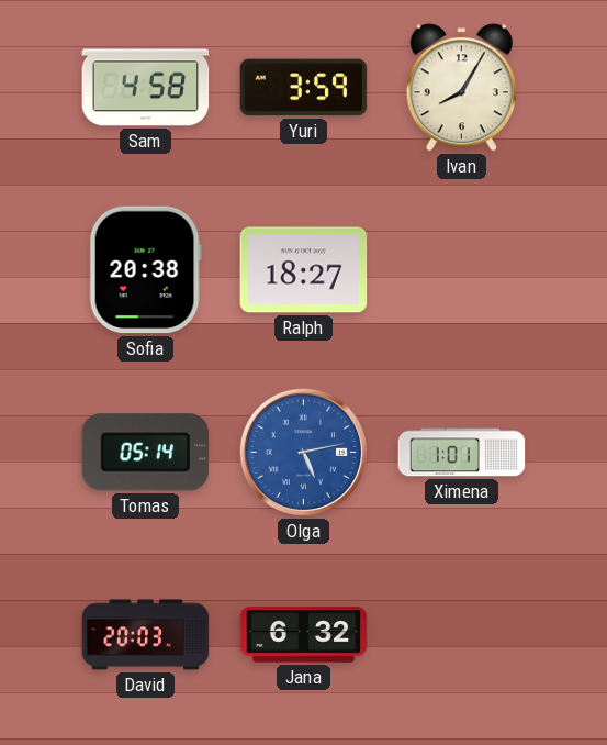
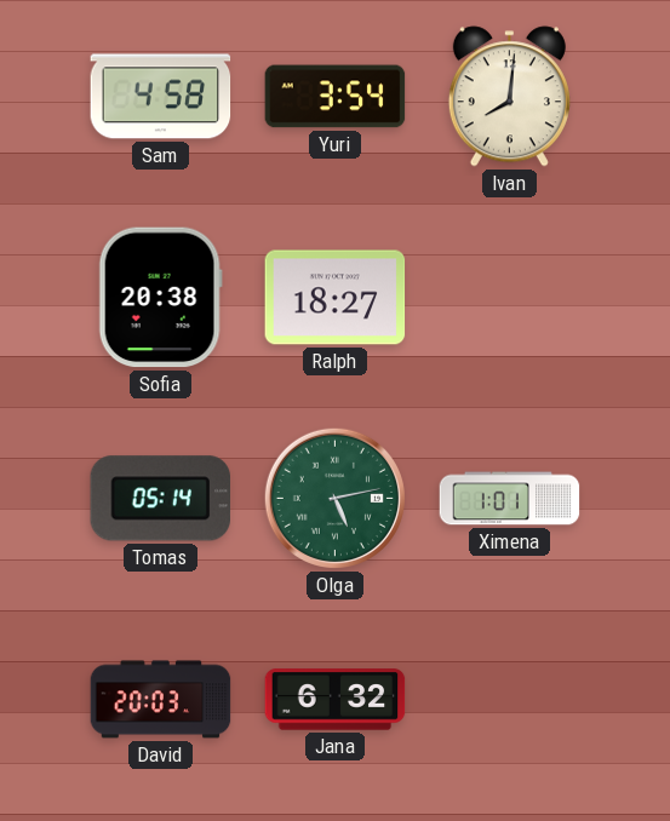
Yuri: 3:59 -> 3:54 (336, 97)
Ivan: 8:05 -> 8:01 (509, 97)
Olga dial: blue -> green (334, 498)
